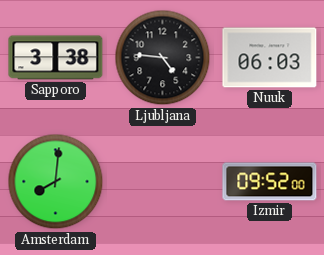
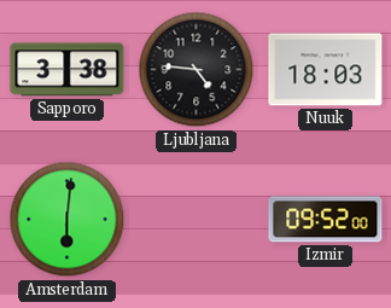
Nuuk: 06:03 -> 18:03 (326, 70)
Amsterdam: 8:01 -> 6:01 (68, 220)
